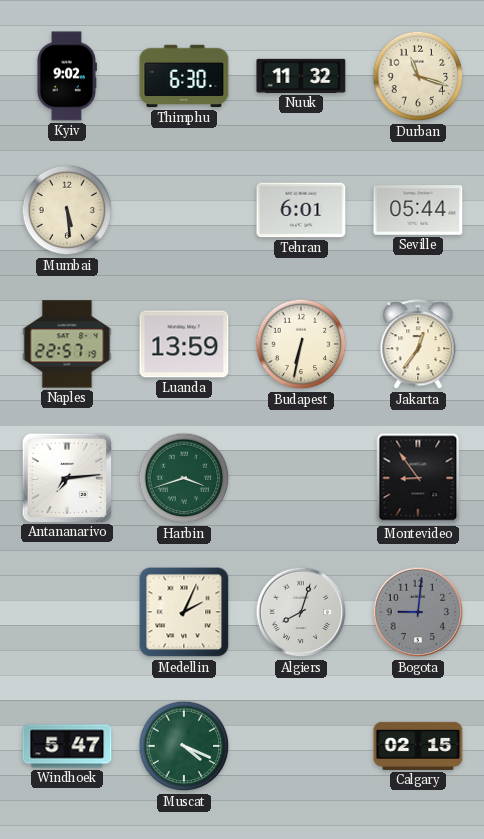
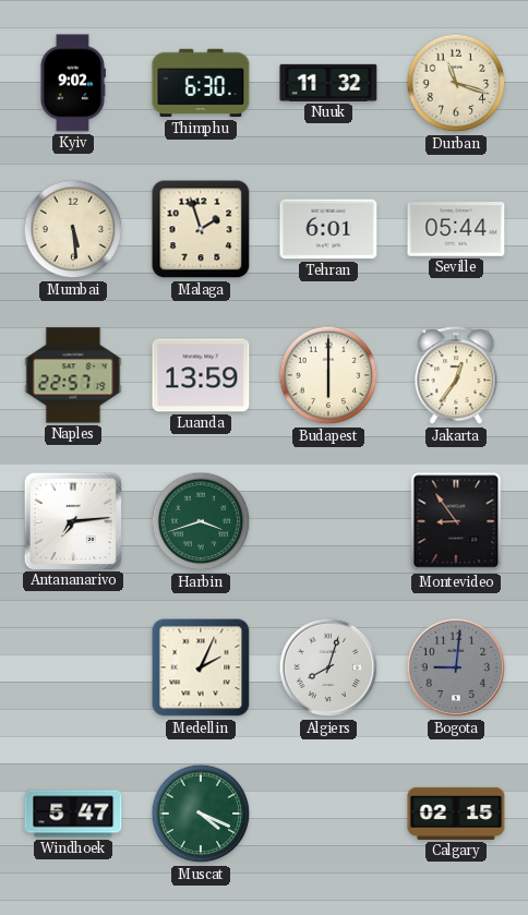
Malaga: none -> 1:57 (201, 229)
Budapest: 6:32 -> 6:00 (328, 375)
